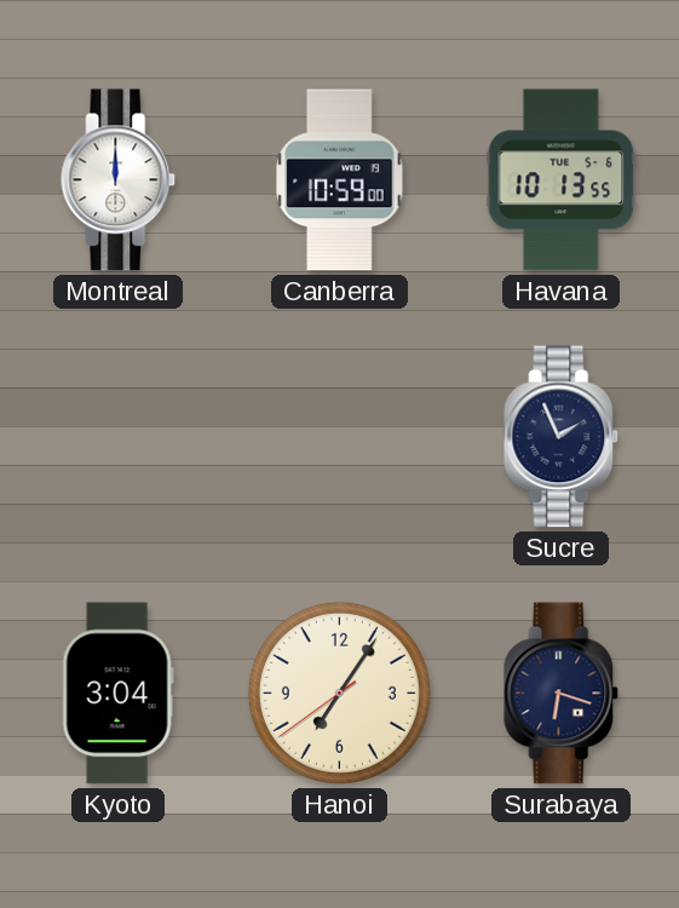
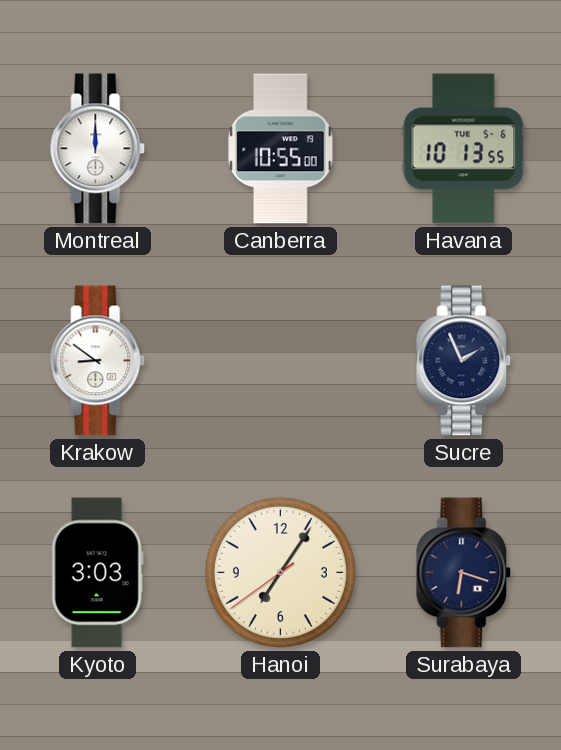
Canberra: 10:59 -> 10:55 (281, 149)
Krakow: none -> 8:51 (98, 361)
Kyoto: 3:04 -> 3:03 (97, 573)
